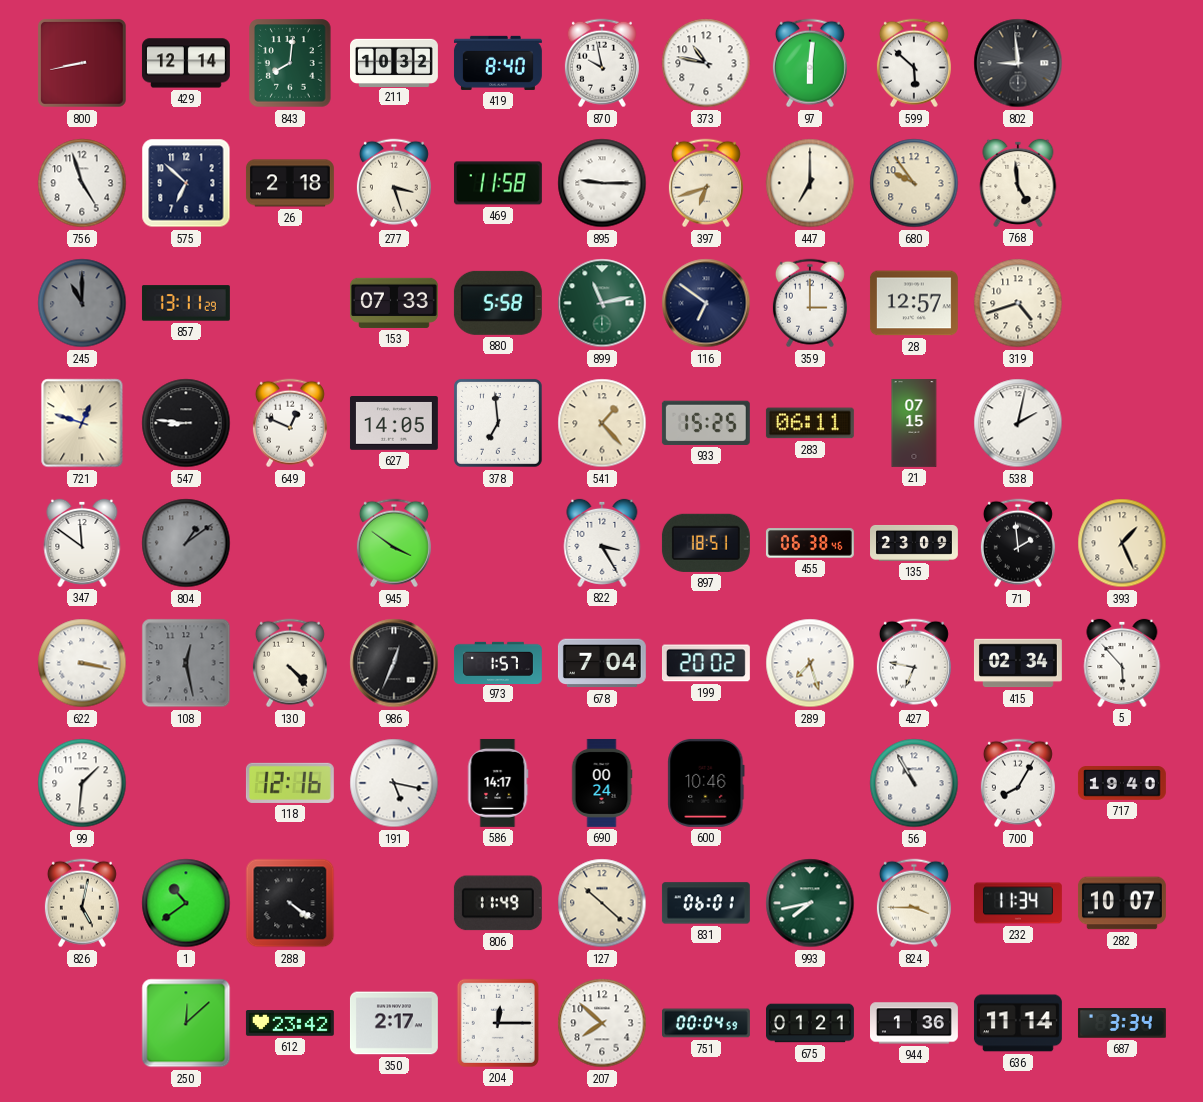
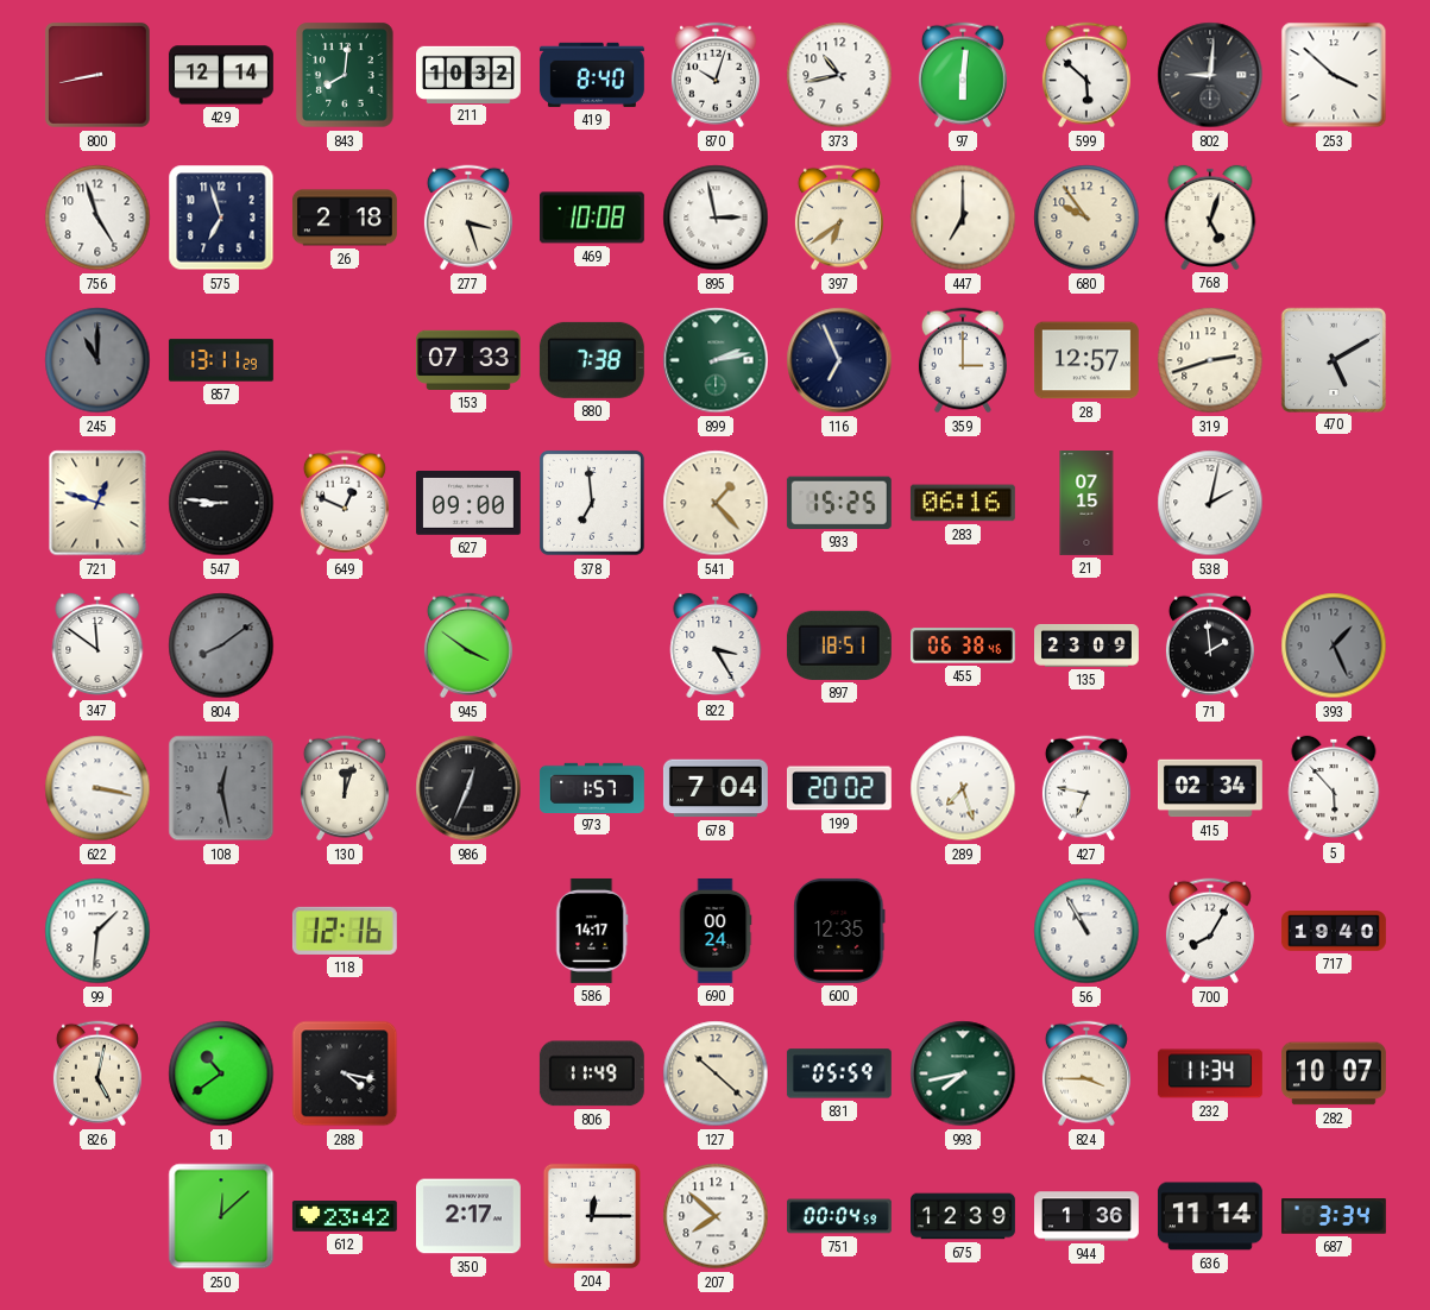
870: 9:58 -> 10:03 (716, 75)
373: 10:47 -> 10:43 (839, 75)
802: 8:59 -> 9:01 (1210, 75)
253: none -> 3:52 (1334, 75)
575: 6:52 -> 6:57 (221, 218)
469: 11:58 -> 10:08 (592, 218)
895: 9:15 -> 2:58 (716, 218)
397: 6:42 -> 6:39 (839, 218)
768: 4:59 -> 5:03 (1210, 218)
880: 5:58 -> 7:38 (592, 360)
899: 11:13 -> 2:13 (716, 360)
116: 6:51 -> 6:56 (839, 360)
319: 4:42 -> 2:42 (1210, 360)
470: none -> 5:10 (1333, 359)
627: 14:05 -> 09:00 (468, 504)
283: 06:11 -> 06:16 (963, 503)
804: 1:09 -> 8:09 (221, 645)
393 dial: cream -> grey (1334, 645)
130: 4:23 -> 12:03 (345, 788)
191: 5:17 -> none (394, 783)
600: 10:46 -> 12:35 (839, 931)
288: 4:21 -> 4:17 (345, 1073)
831: 06:01 -> 05:59 (839, 1073)
675: 01:21 -> 12:39 (964, 1216)
